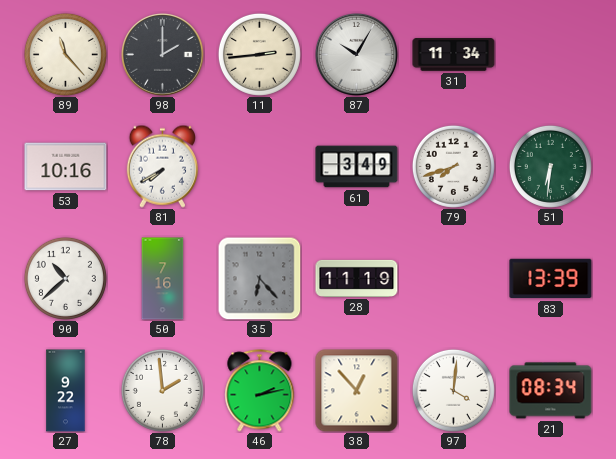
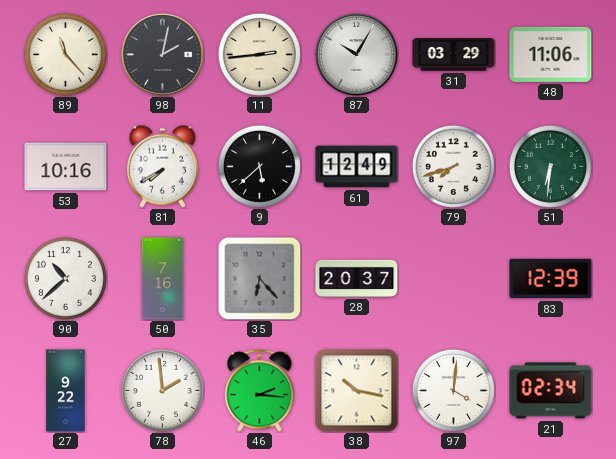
98: 2:00 -> 2:02 (163, 55)
31: 11:34 -> 03:29 (454, 55)
48: none -> 11:06 (551, 54)
9: none -> 5:38 (259, 166)
61: 3:49 -> 12:49 (357, 167)
28: 11:19 -> 20:37 (357, 278)
83: 13:39 -> 12:39 (551, 279)
46: 2:13 -> 2:16 (260, 391)
38: 12:53 -> 10:17 (357, 391)
21: 08:34 -> 02:34 (551, 391)
